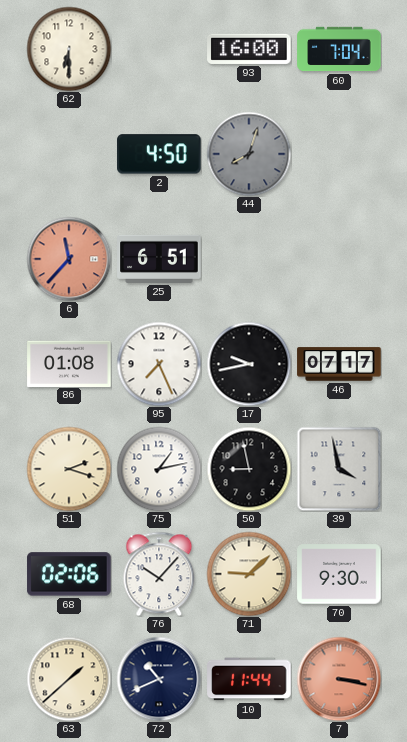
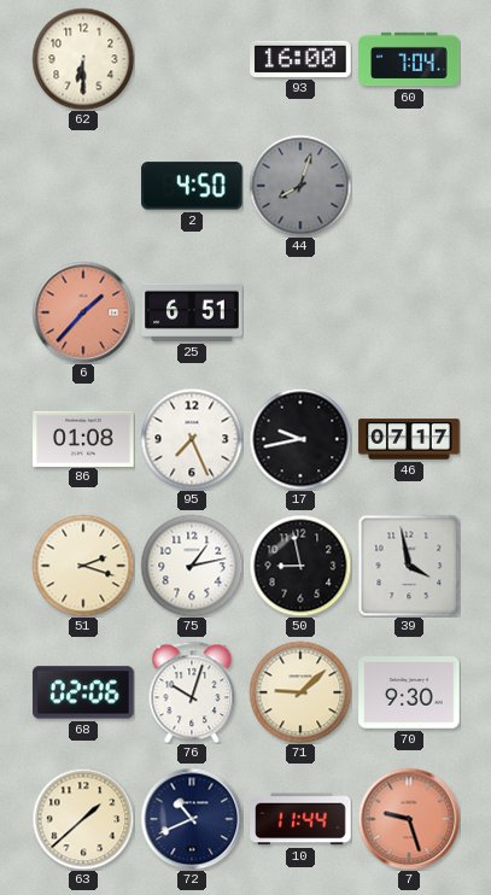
6: 11:37 -> 1:37 (83, 312)
76: 10:07 -> 10:03 (192, 692)
7: 3:17 -> 9:27 (409, 819)
